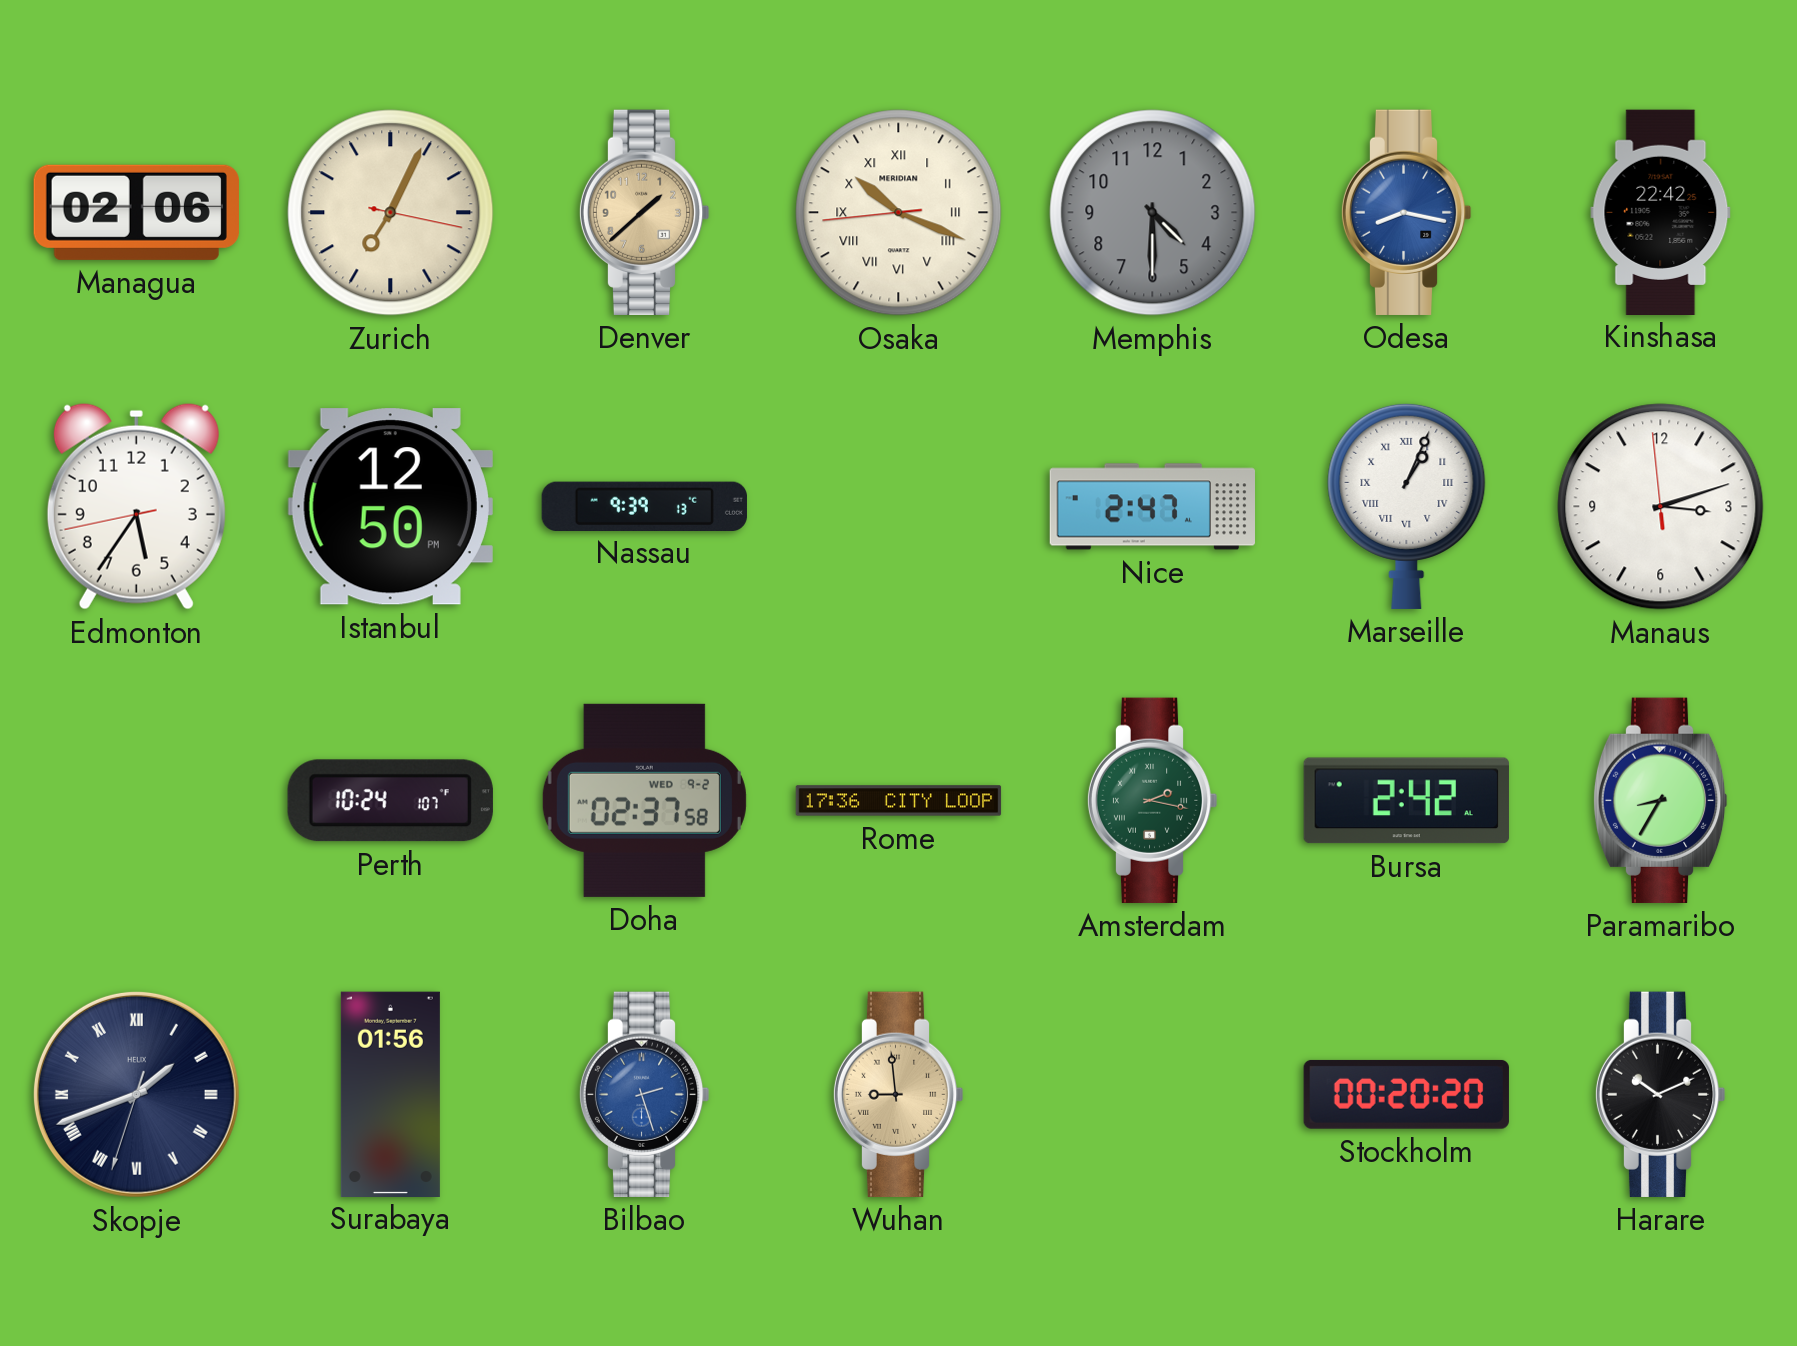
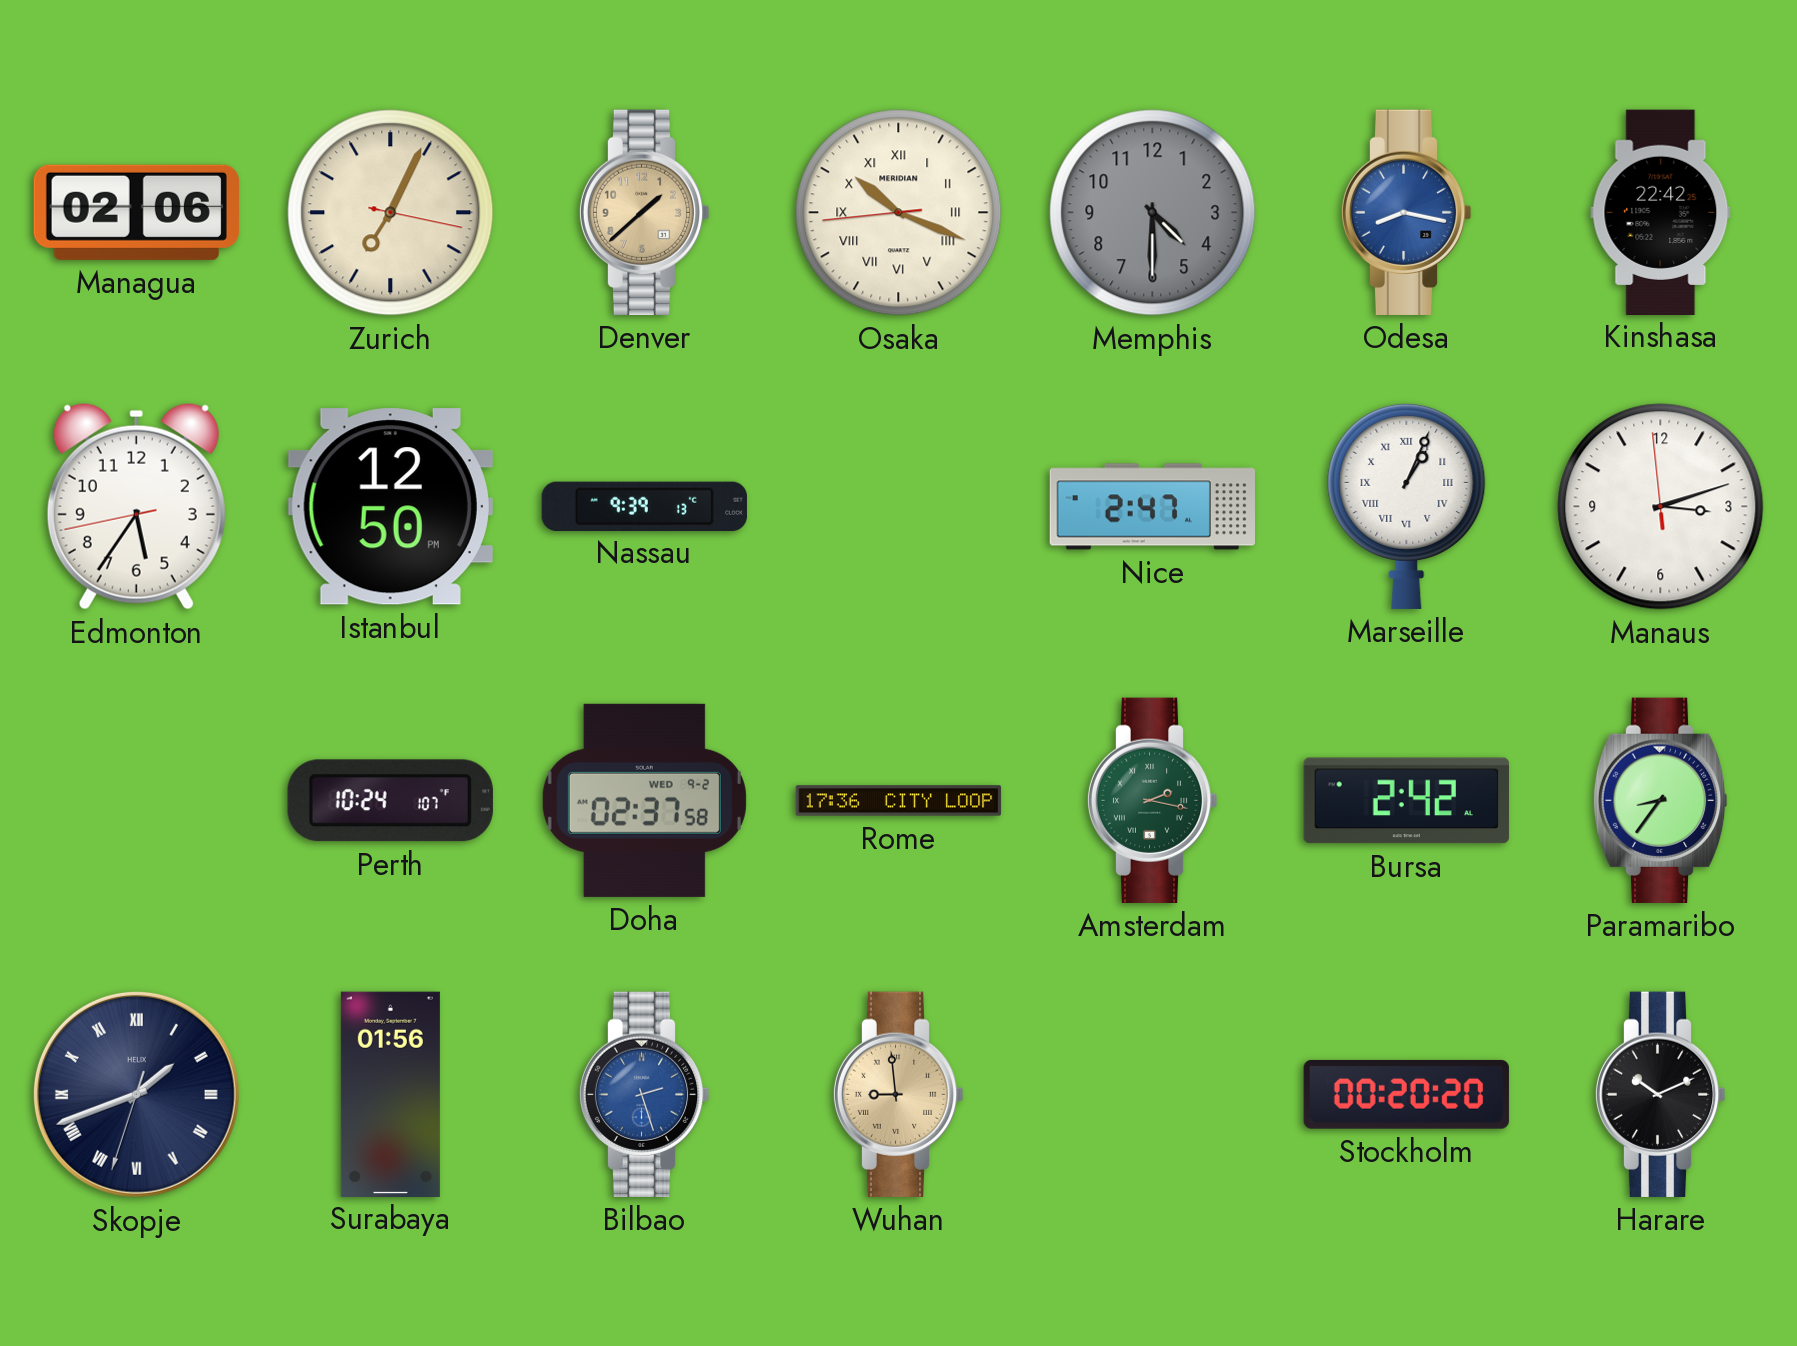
Paramaribo: 8:35 -> 8:36 (1660, 800)
